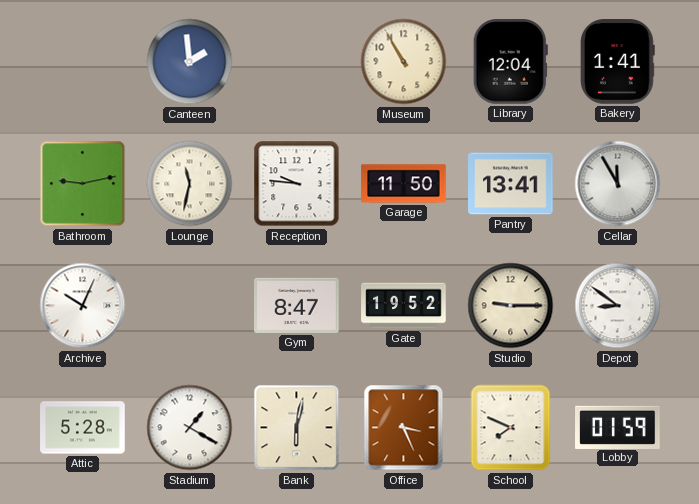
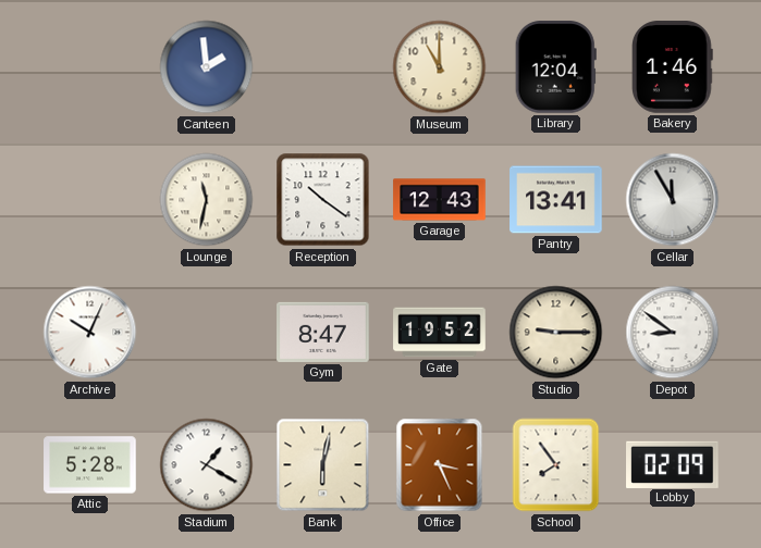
Museum: 10:55 -> 11:00 (440, 67)
Bakery: 1:41 -> 1:46 (673, 67)
Bathroom: 9:13 -> none (83, 184)
Reception: 9:46 -> 10:21 (323, 200)
Garage: 11:50 -> 12:43 (440, 200)
School: 7:49 -> 7:54 (556, 465)
Lobby: 01:59 -> 02:09 (673, 464)
